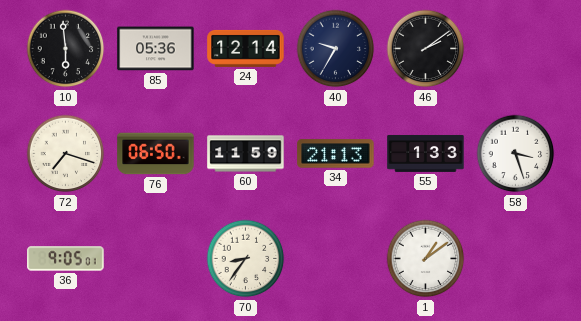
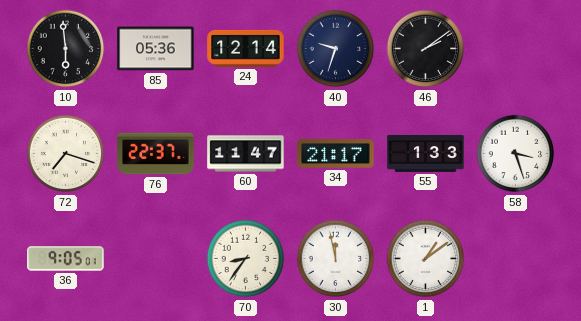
40: 9:35 -> 9:33 (336, 49)
76: 06:50 -> 22:37 (156, 154)
60: 11:59 -> 11:47 (246, 154)
34: 21:13 -> 21:17 (336, 154)
30: none -> 11:58 (336, 259)
